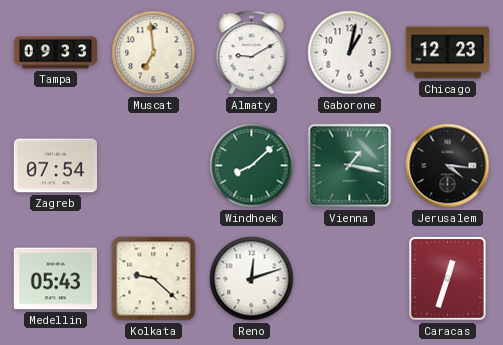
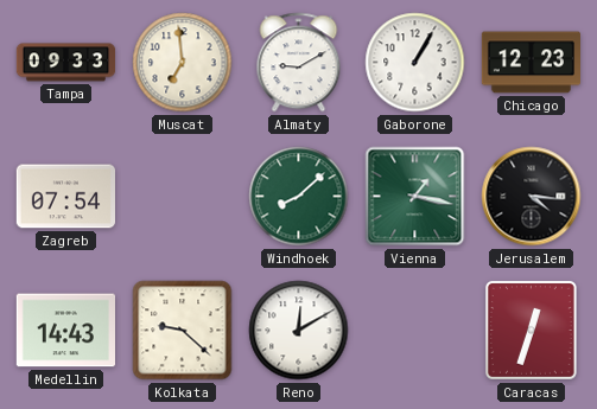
Gaborone: 1:02 -> 1:05 (415, 63)
Medellin: 05:43 -> 14:43 (65, 331)
Reno: 12:12 -> 12:10 (299, 331)
